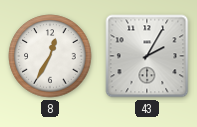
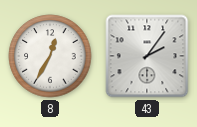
43: 2:05 -> 2:06 (147, 56)
